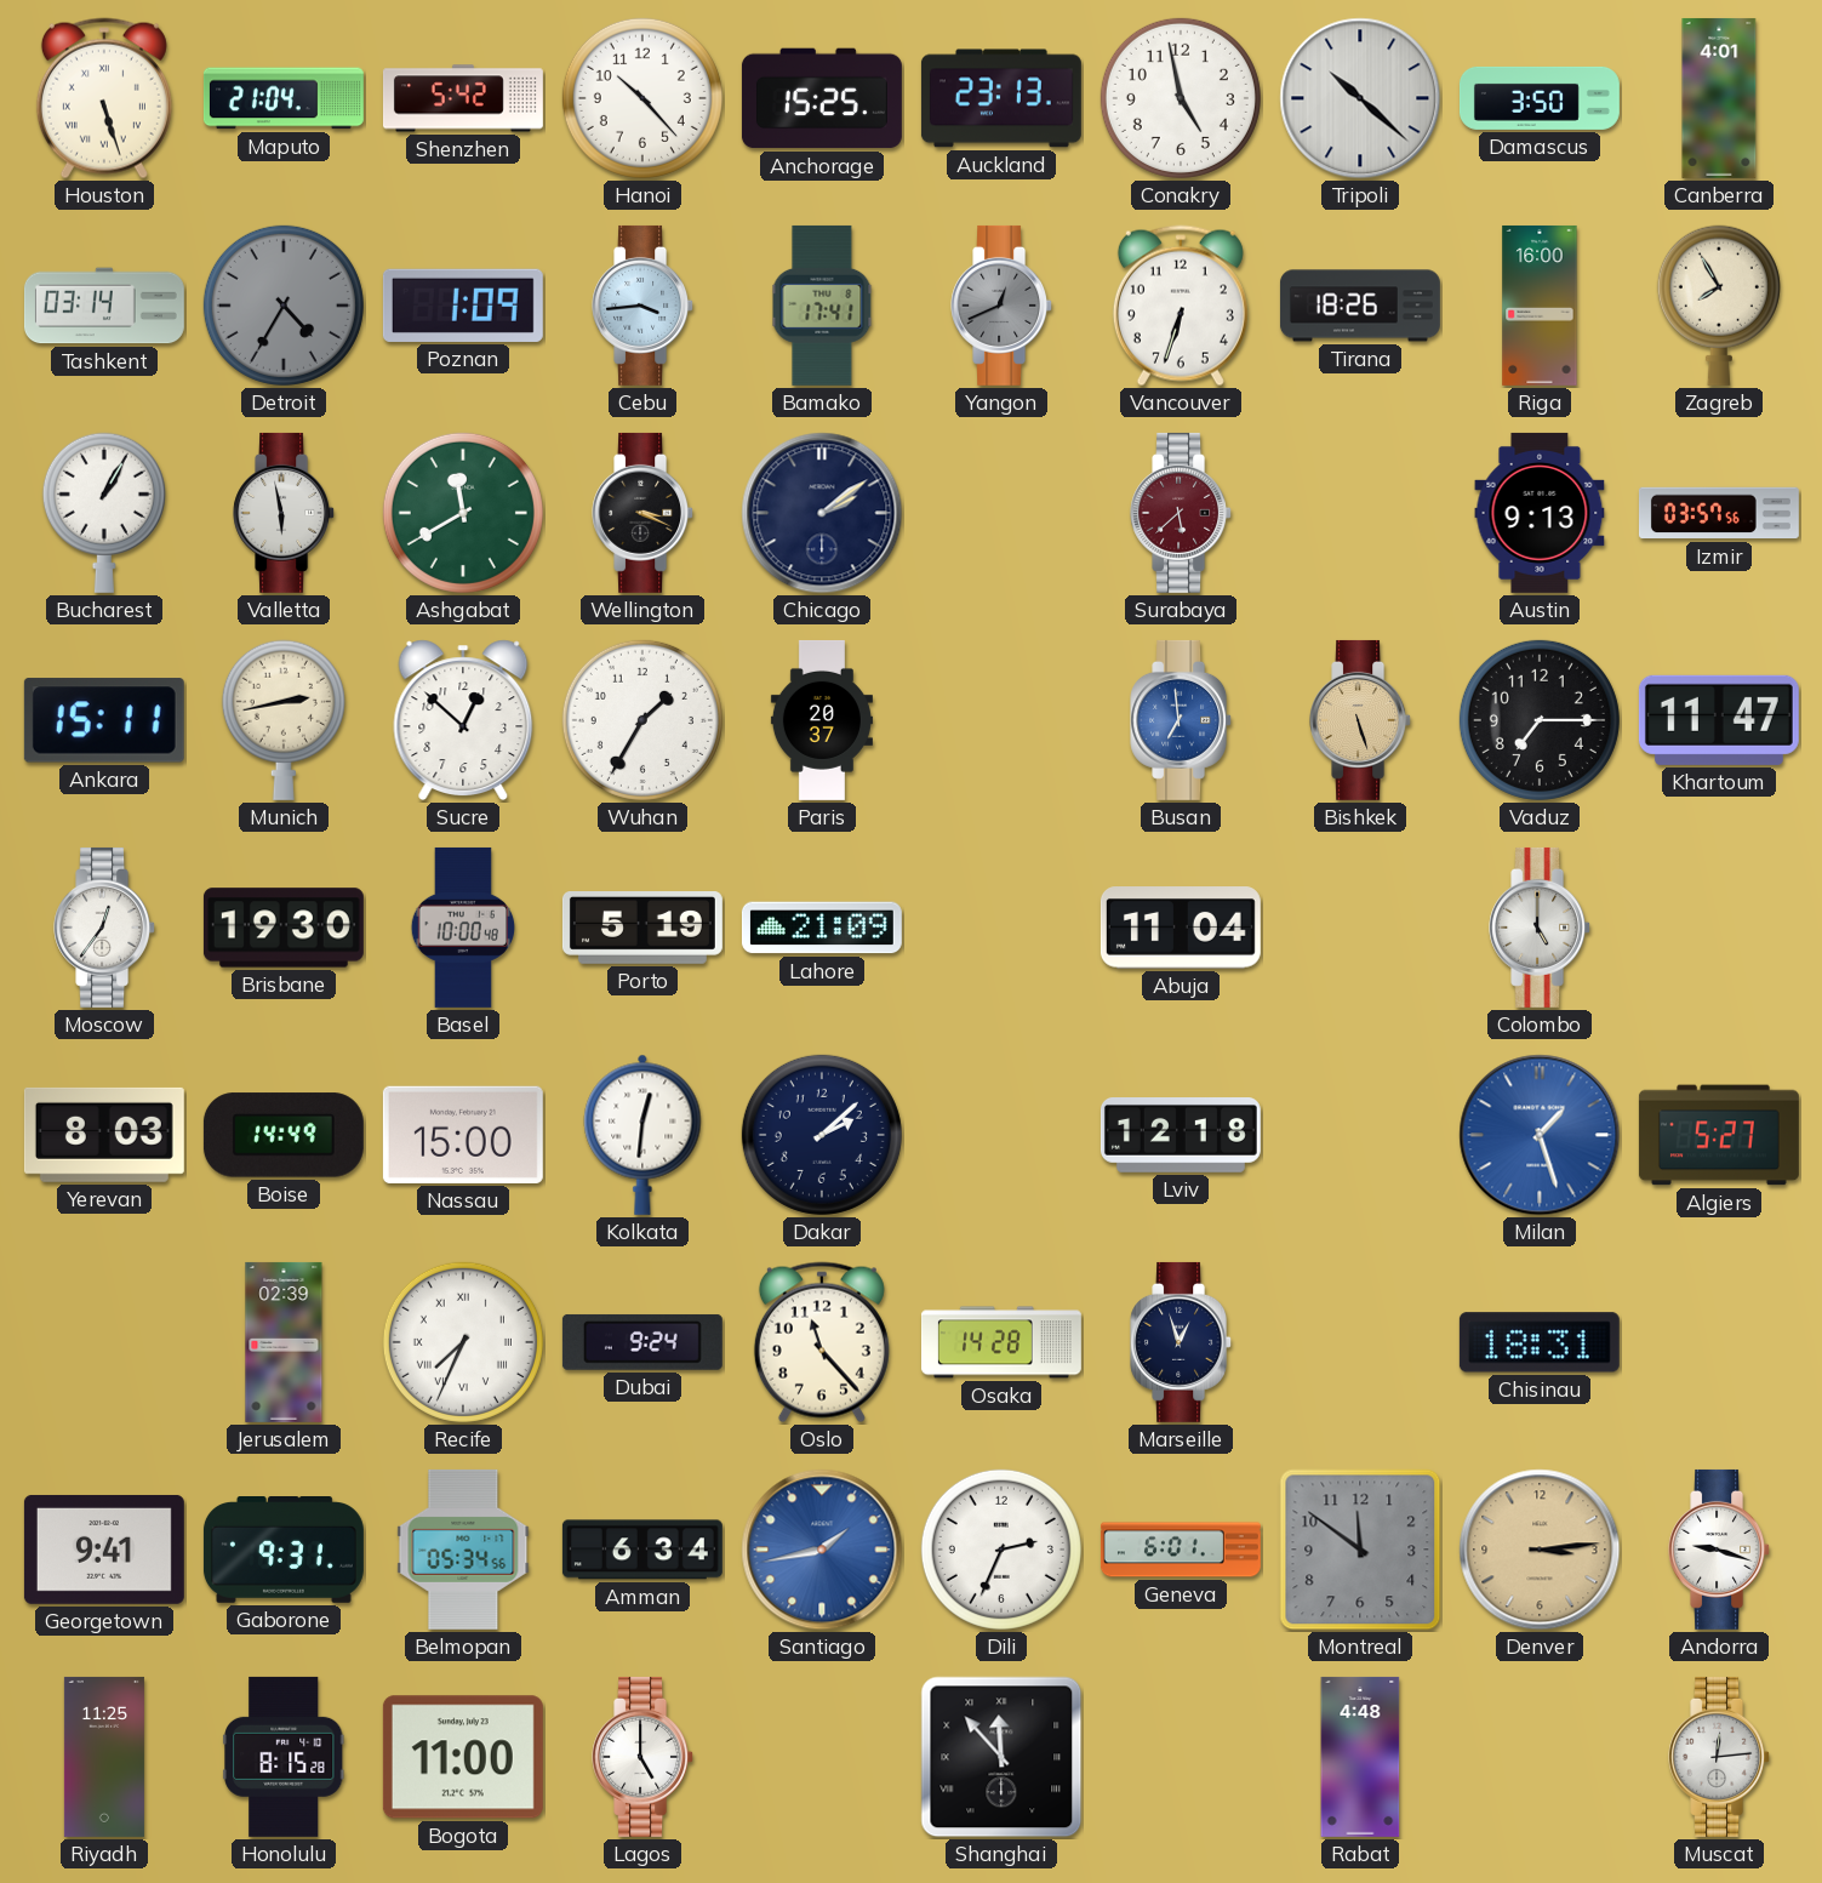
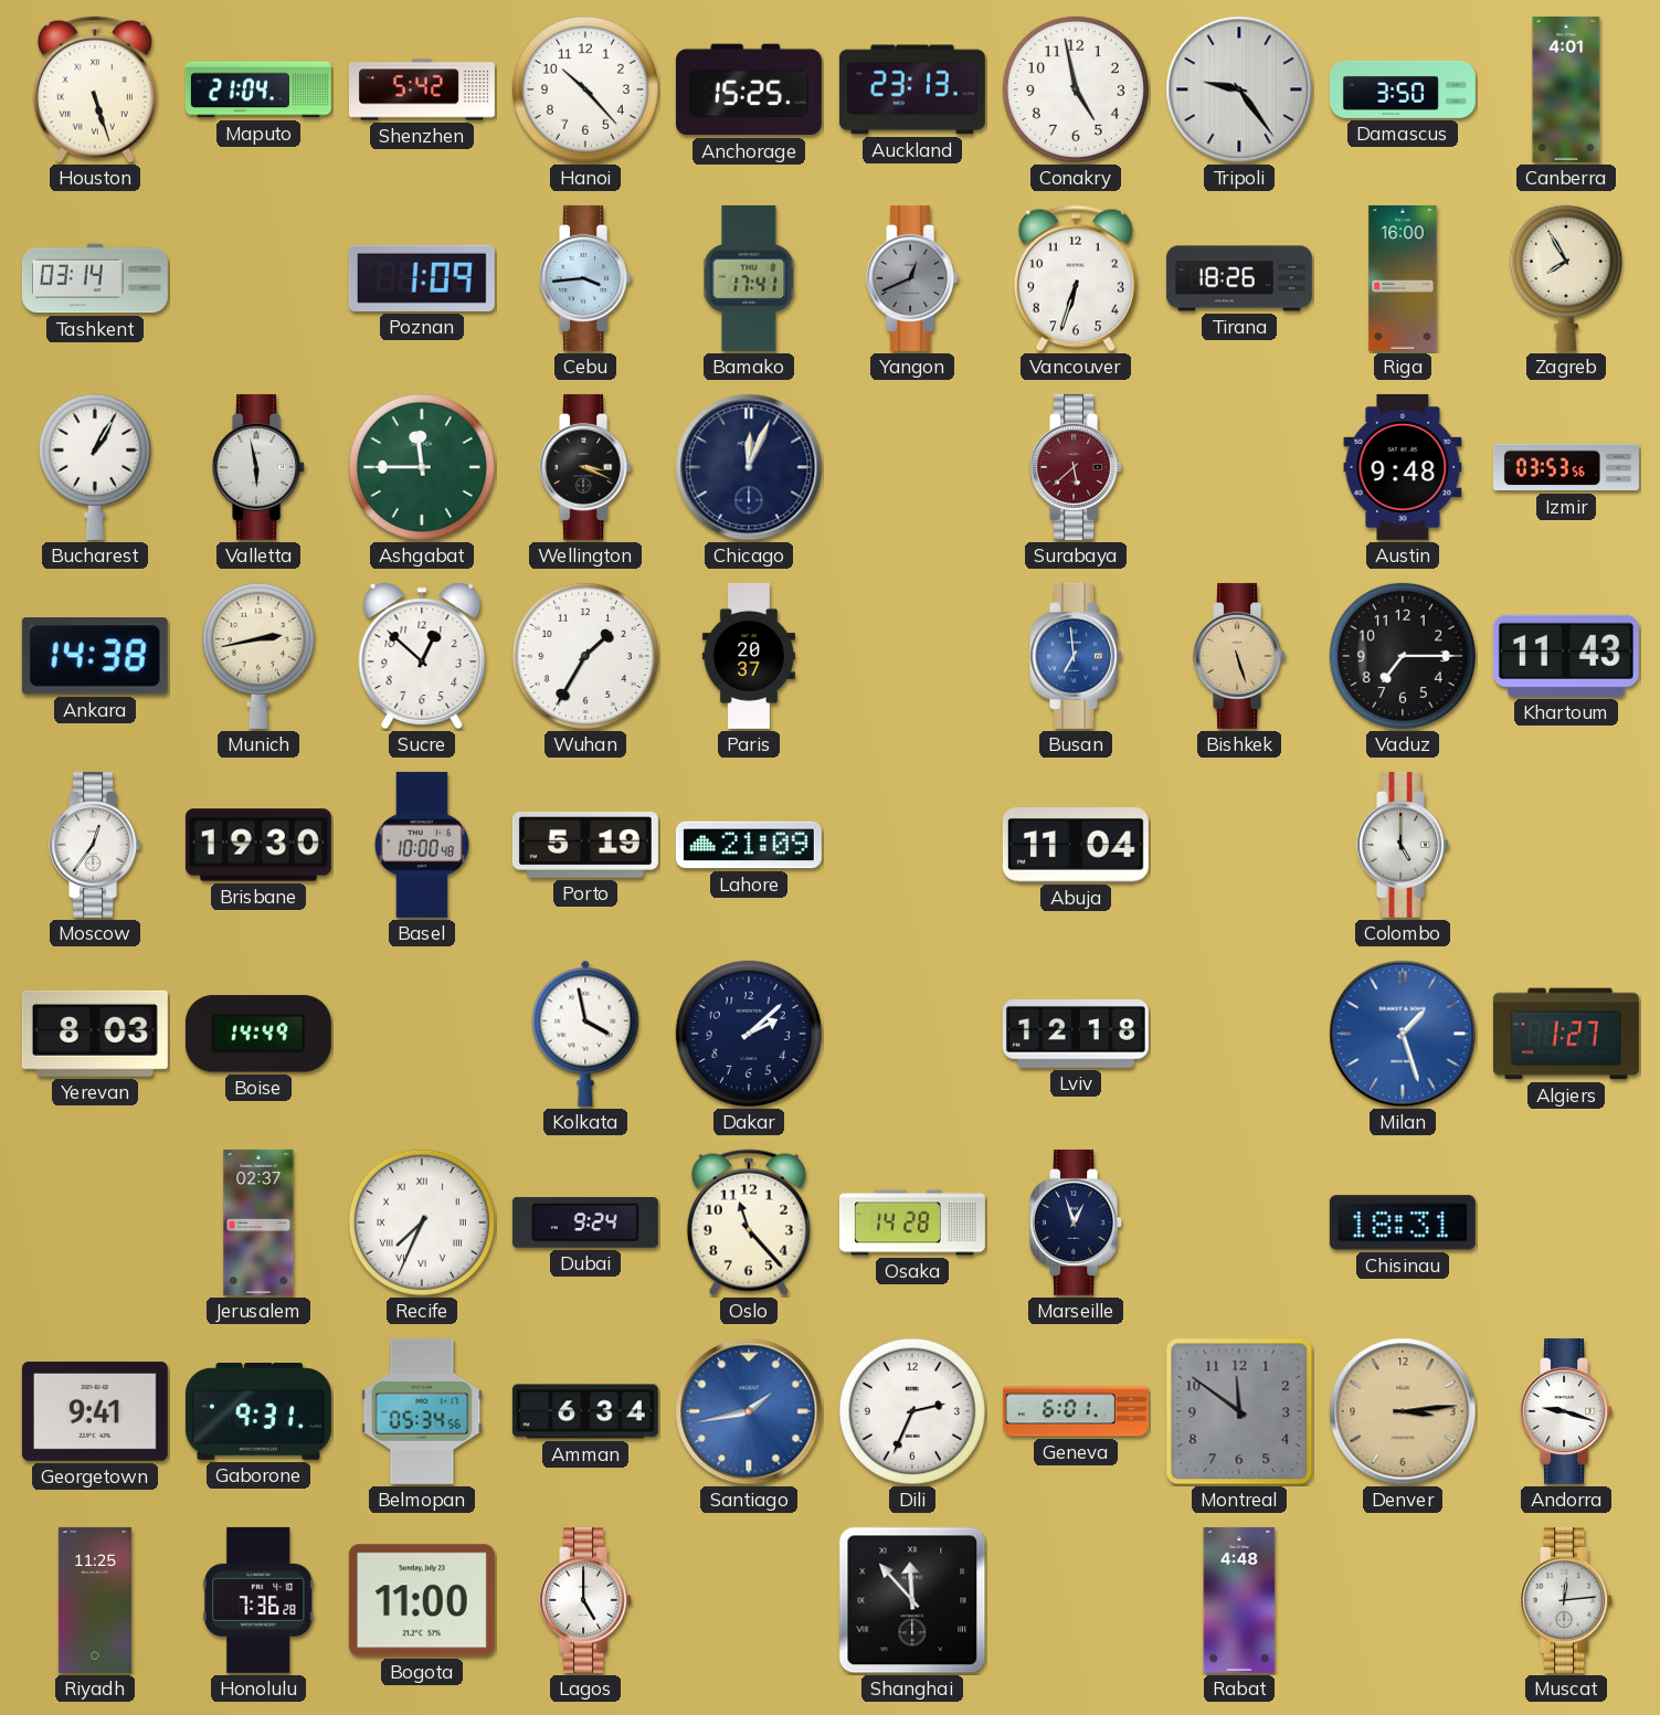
Tripoli: 10:22 -> 9:24 (1239, 89)
Detroit: 4:35 -> none (284, 306)
Ashgabat: 11:40 -> 11:45 (422, 467)
Chicago: 2:09 -> 12:04 (749, 467)
Austin: 9:13 -> 9:48 (1403, 467)
Izmir: 03:57 -> 03:53 (1566, 467)
Ankara: 15:11 -> 14:38 (95, 656)
Khartoum: 11:47 -> 11:43 (1566, 656)
Nassau: 15:00 -> none (463, 1135)
Kolkata: 12:31 -> 3:58 (585, 1034)
Algiers: 5:27 -> 1:27 (1566, 1034)
Jerusalem: 02:39 -> 02:37 (258, 1222)
Honolulu: 8:15 -> 7:36 (260, 1600)
